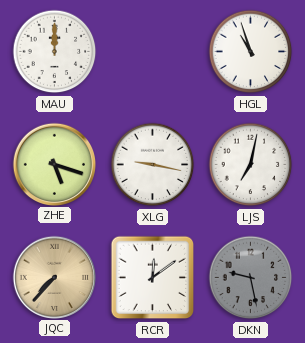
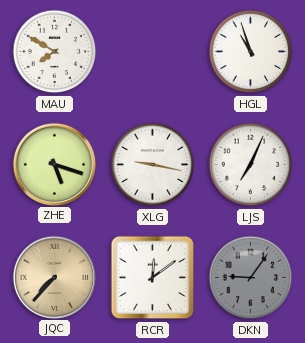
MAU: 12:00 -> 7:50 (55, 52)
LJS: 7:02 -> 7:04 (251, 165)
DKN: 9:28 -> 9:06 (251, 278)
